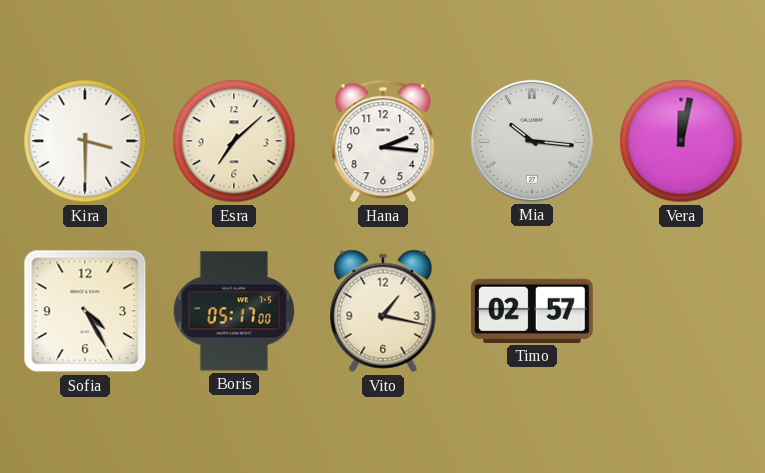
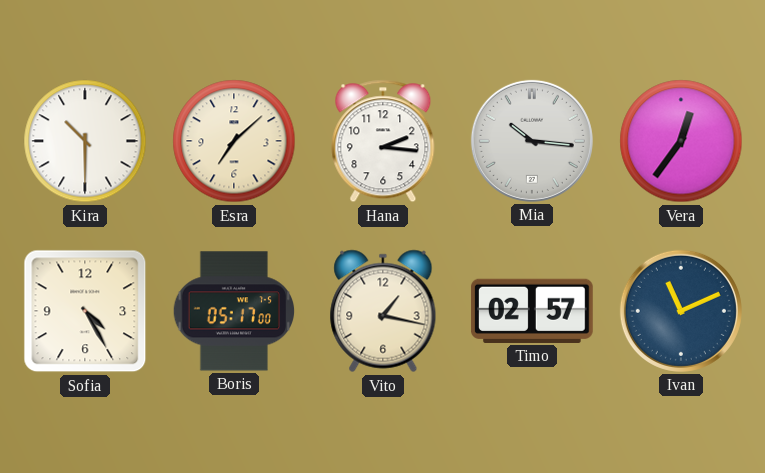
Kira: 3:30 -> 10:30 (85, 141)
Vera: 12:02 -> 12:36 (681, 141)
Ivan: none -> 11:11 (681, 311)
